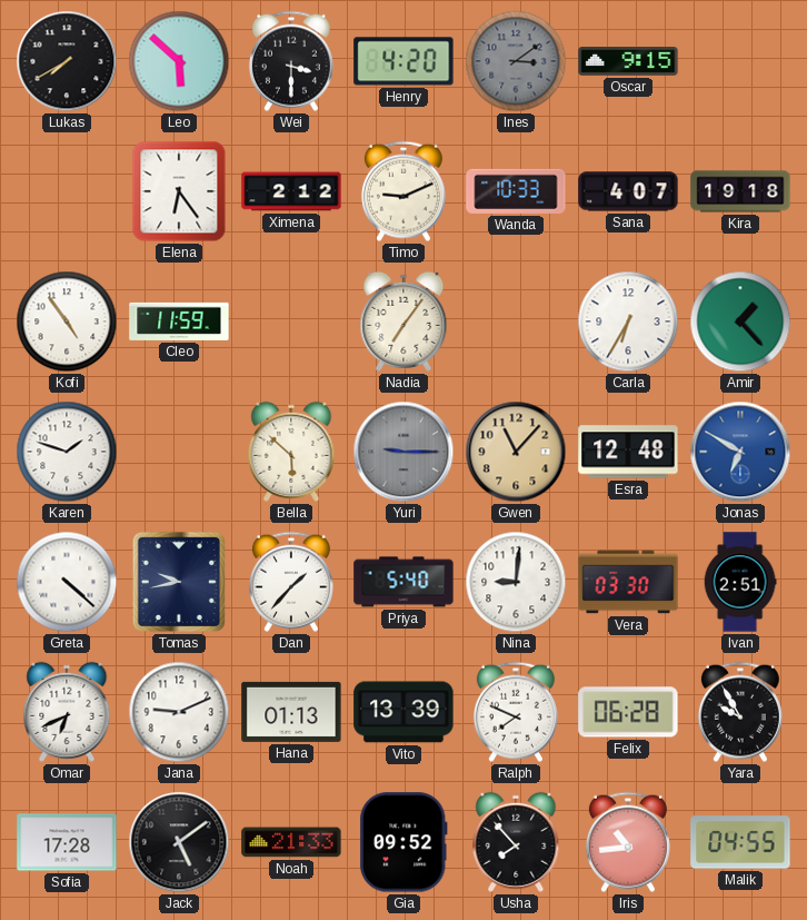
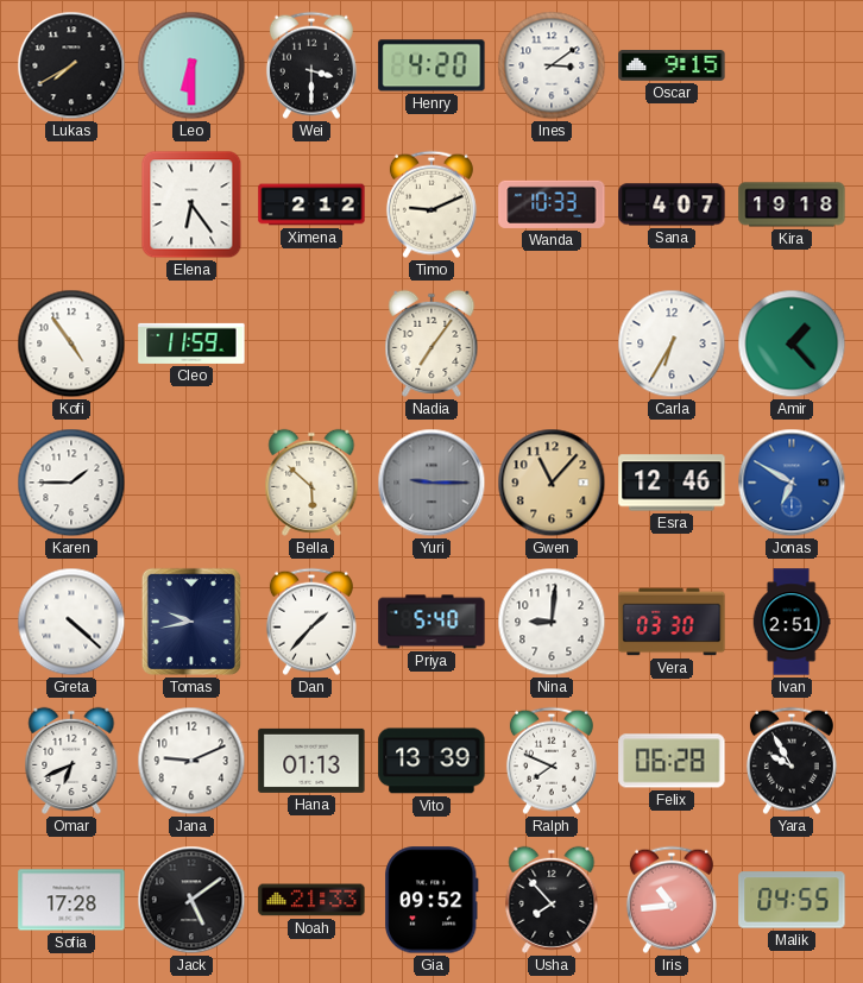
Leo: 5:52 -> 6:30 (191, 65)
Ines dial: grey -> white (552, 65)
Karen: 1:48 -> 1:45 (71, 483)
Esra: 12:48 -> 12:46 (672, 483)
